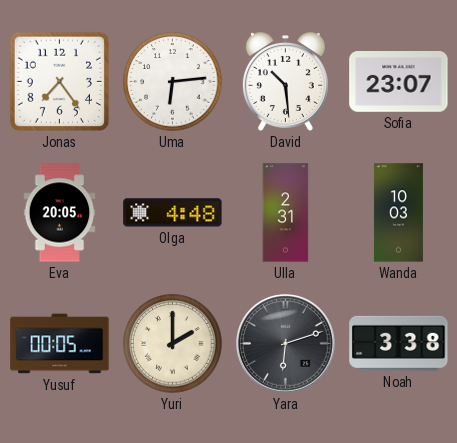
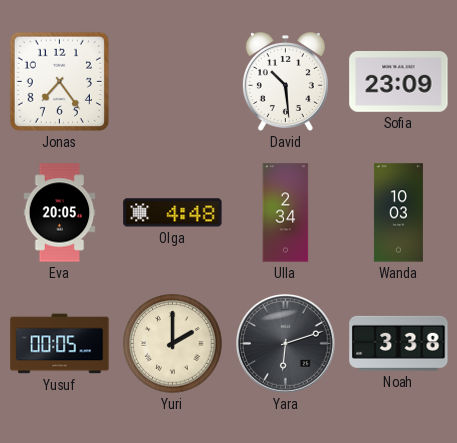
Uma: 6:14 -> none (173, 82)
Sofia: 23:07 -> 23:09 (399, 82)
Ulla: 2:31 -> 2:34 (286, 213)
